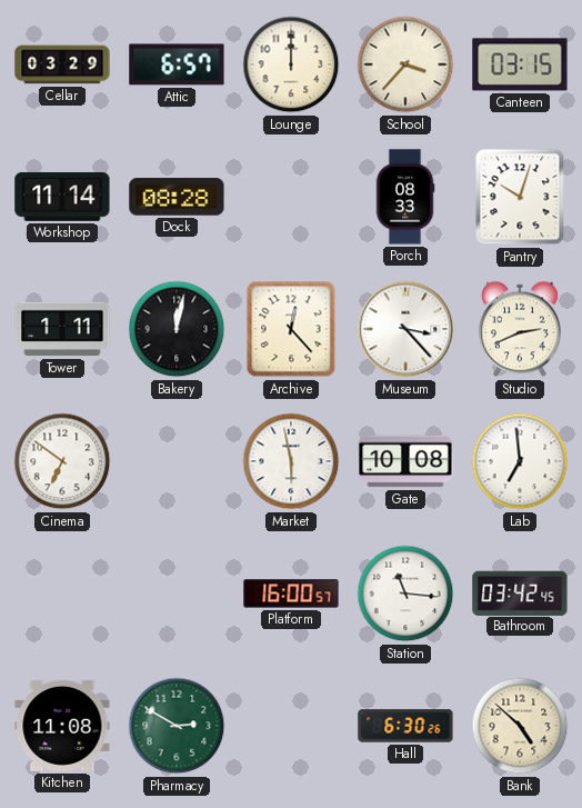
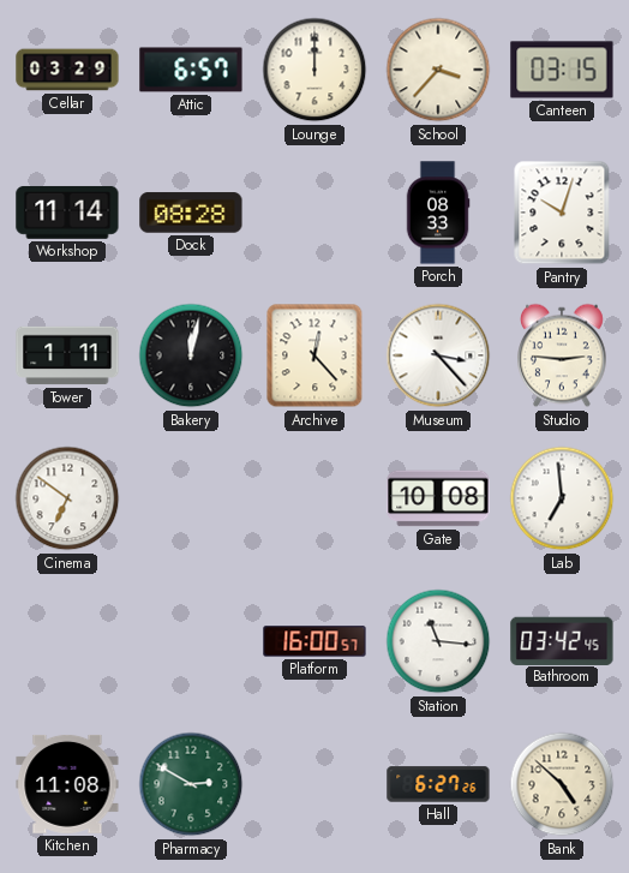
Studio: 2:41 -> 2:46 (563, 355)
Market: 5:58 -> none (291, 461)
Hall: 6:30 -> 6:27 (438, 784)
